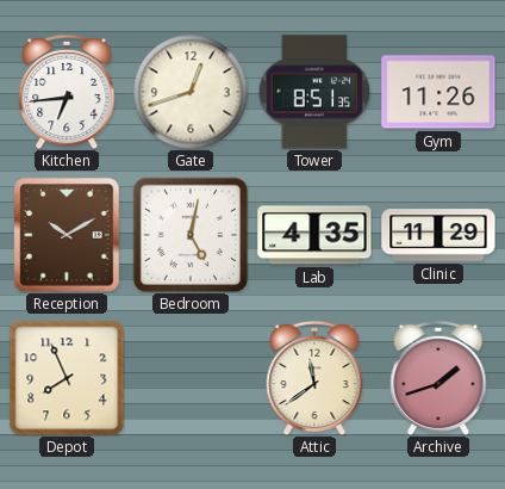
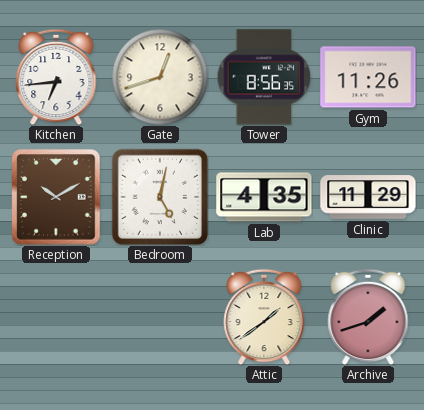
Tower: 8:51 -> 8:56 (264, 77)
Depot: 7:56 -> none (67, 378)
Attic: 11:39 -> 1:39 (264, 317)
